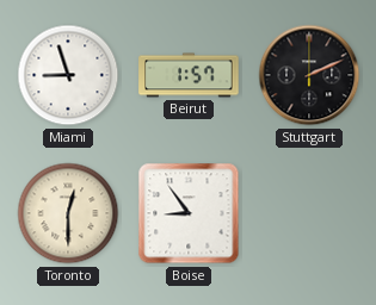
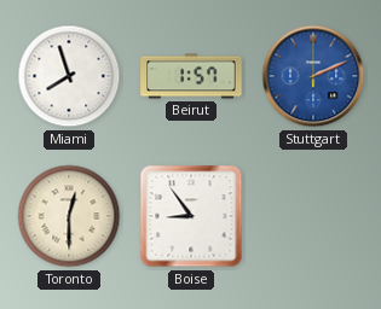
Miami: 8:57 -> 7:57 (69, 76)
Stuttgart dial: black -> blue (313, 76)
